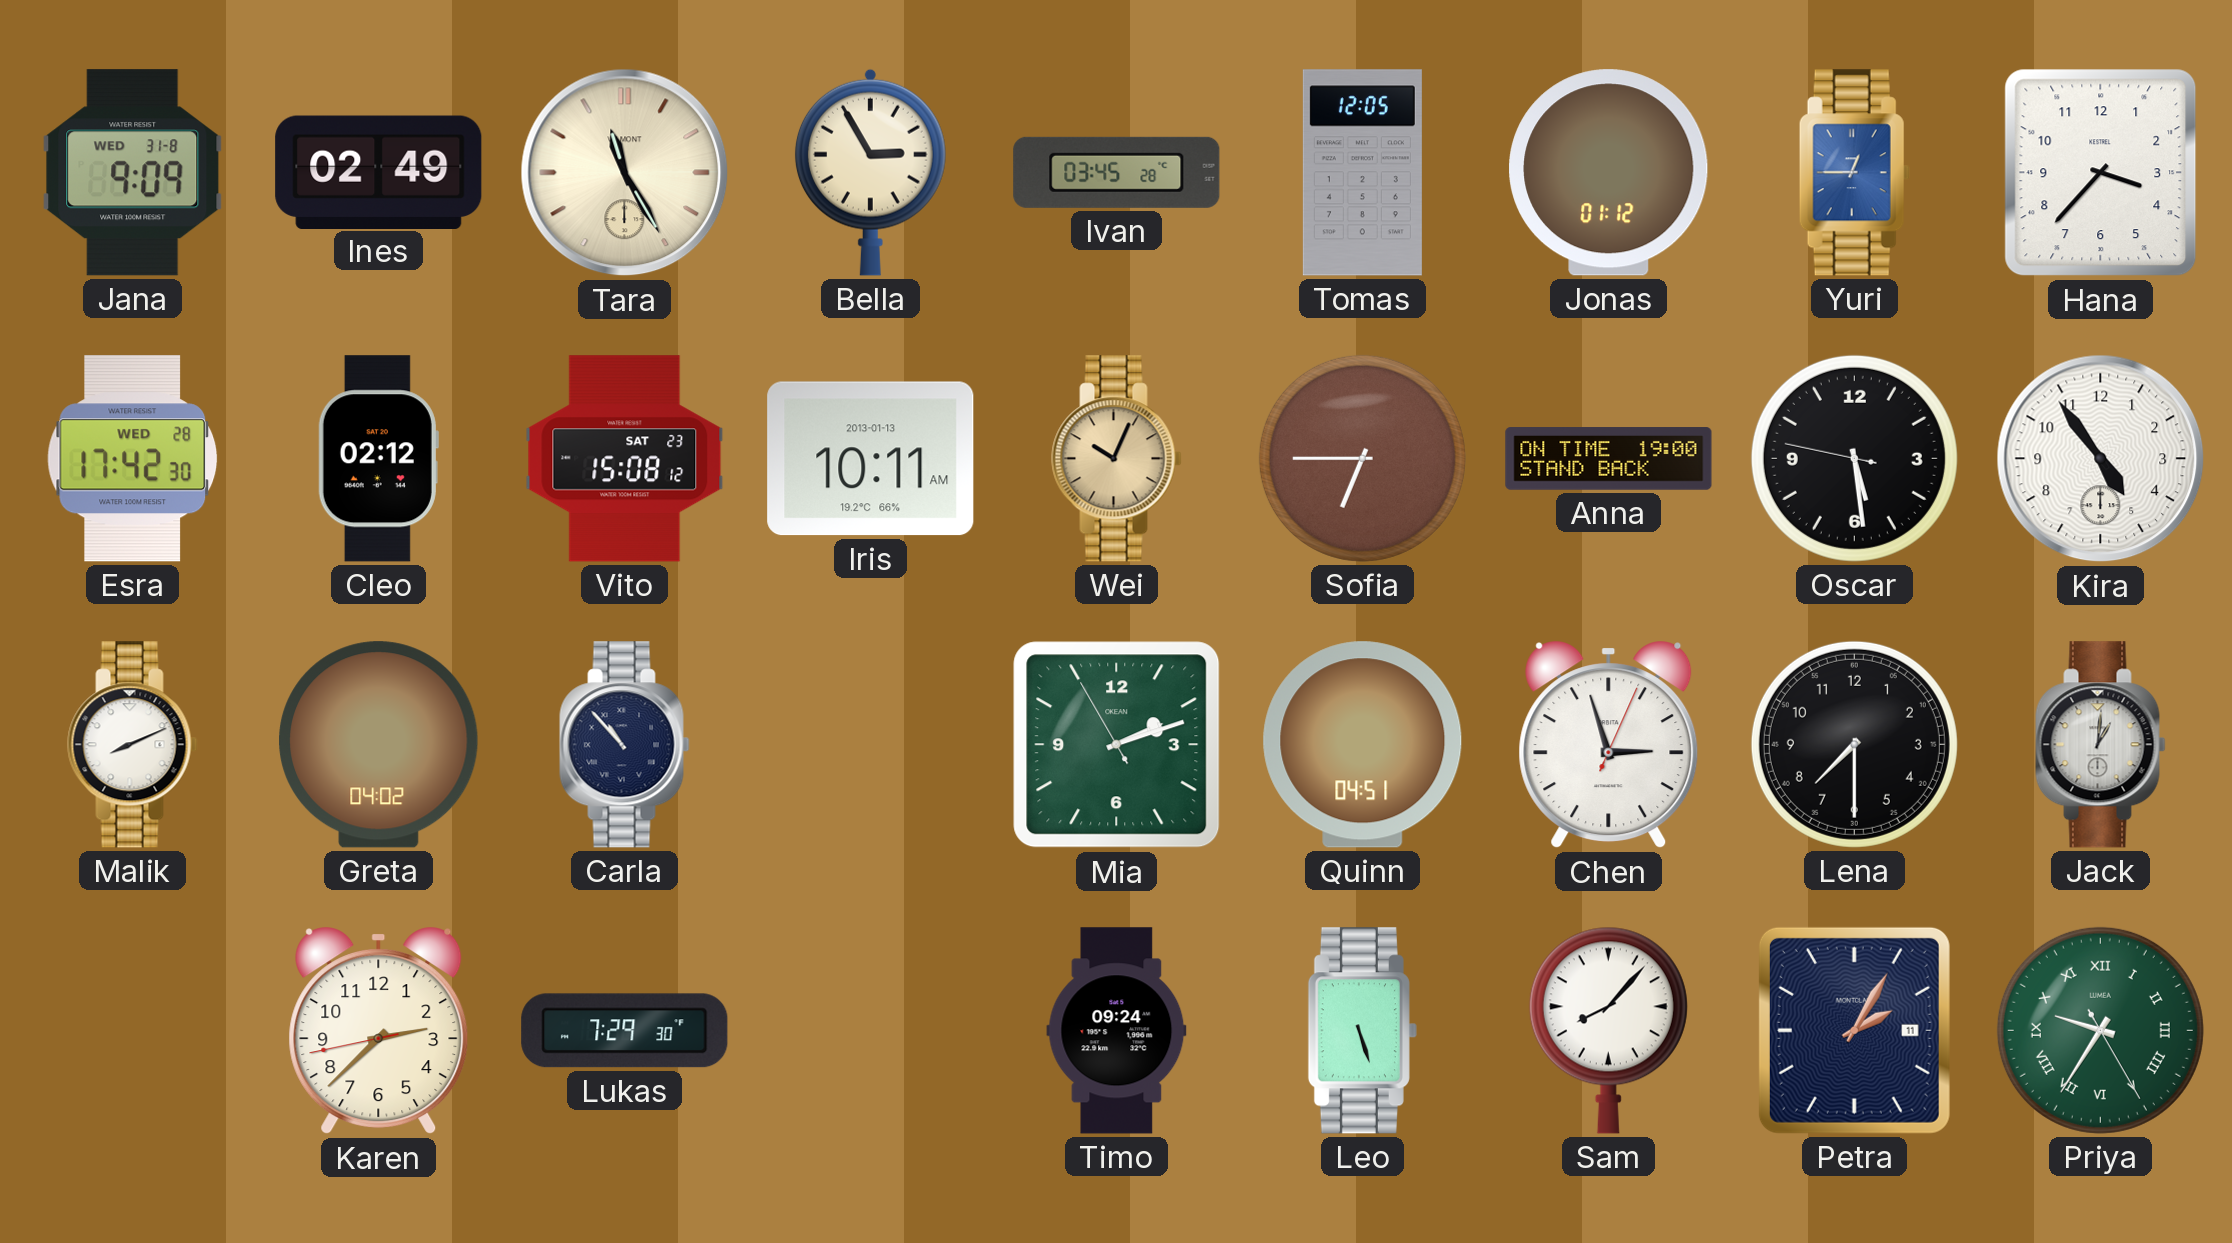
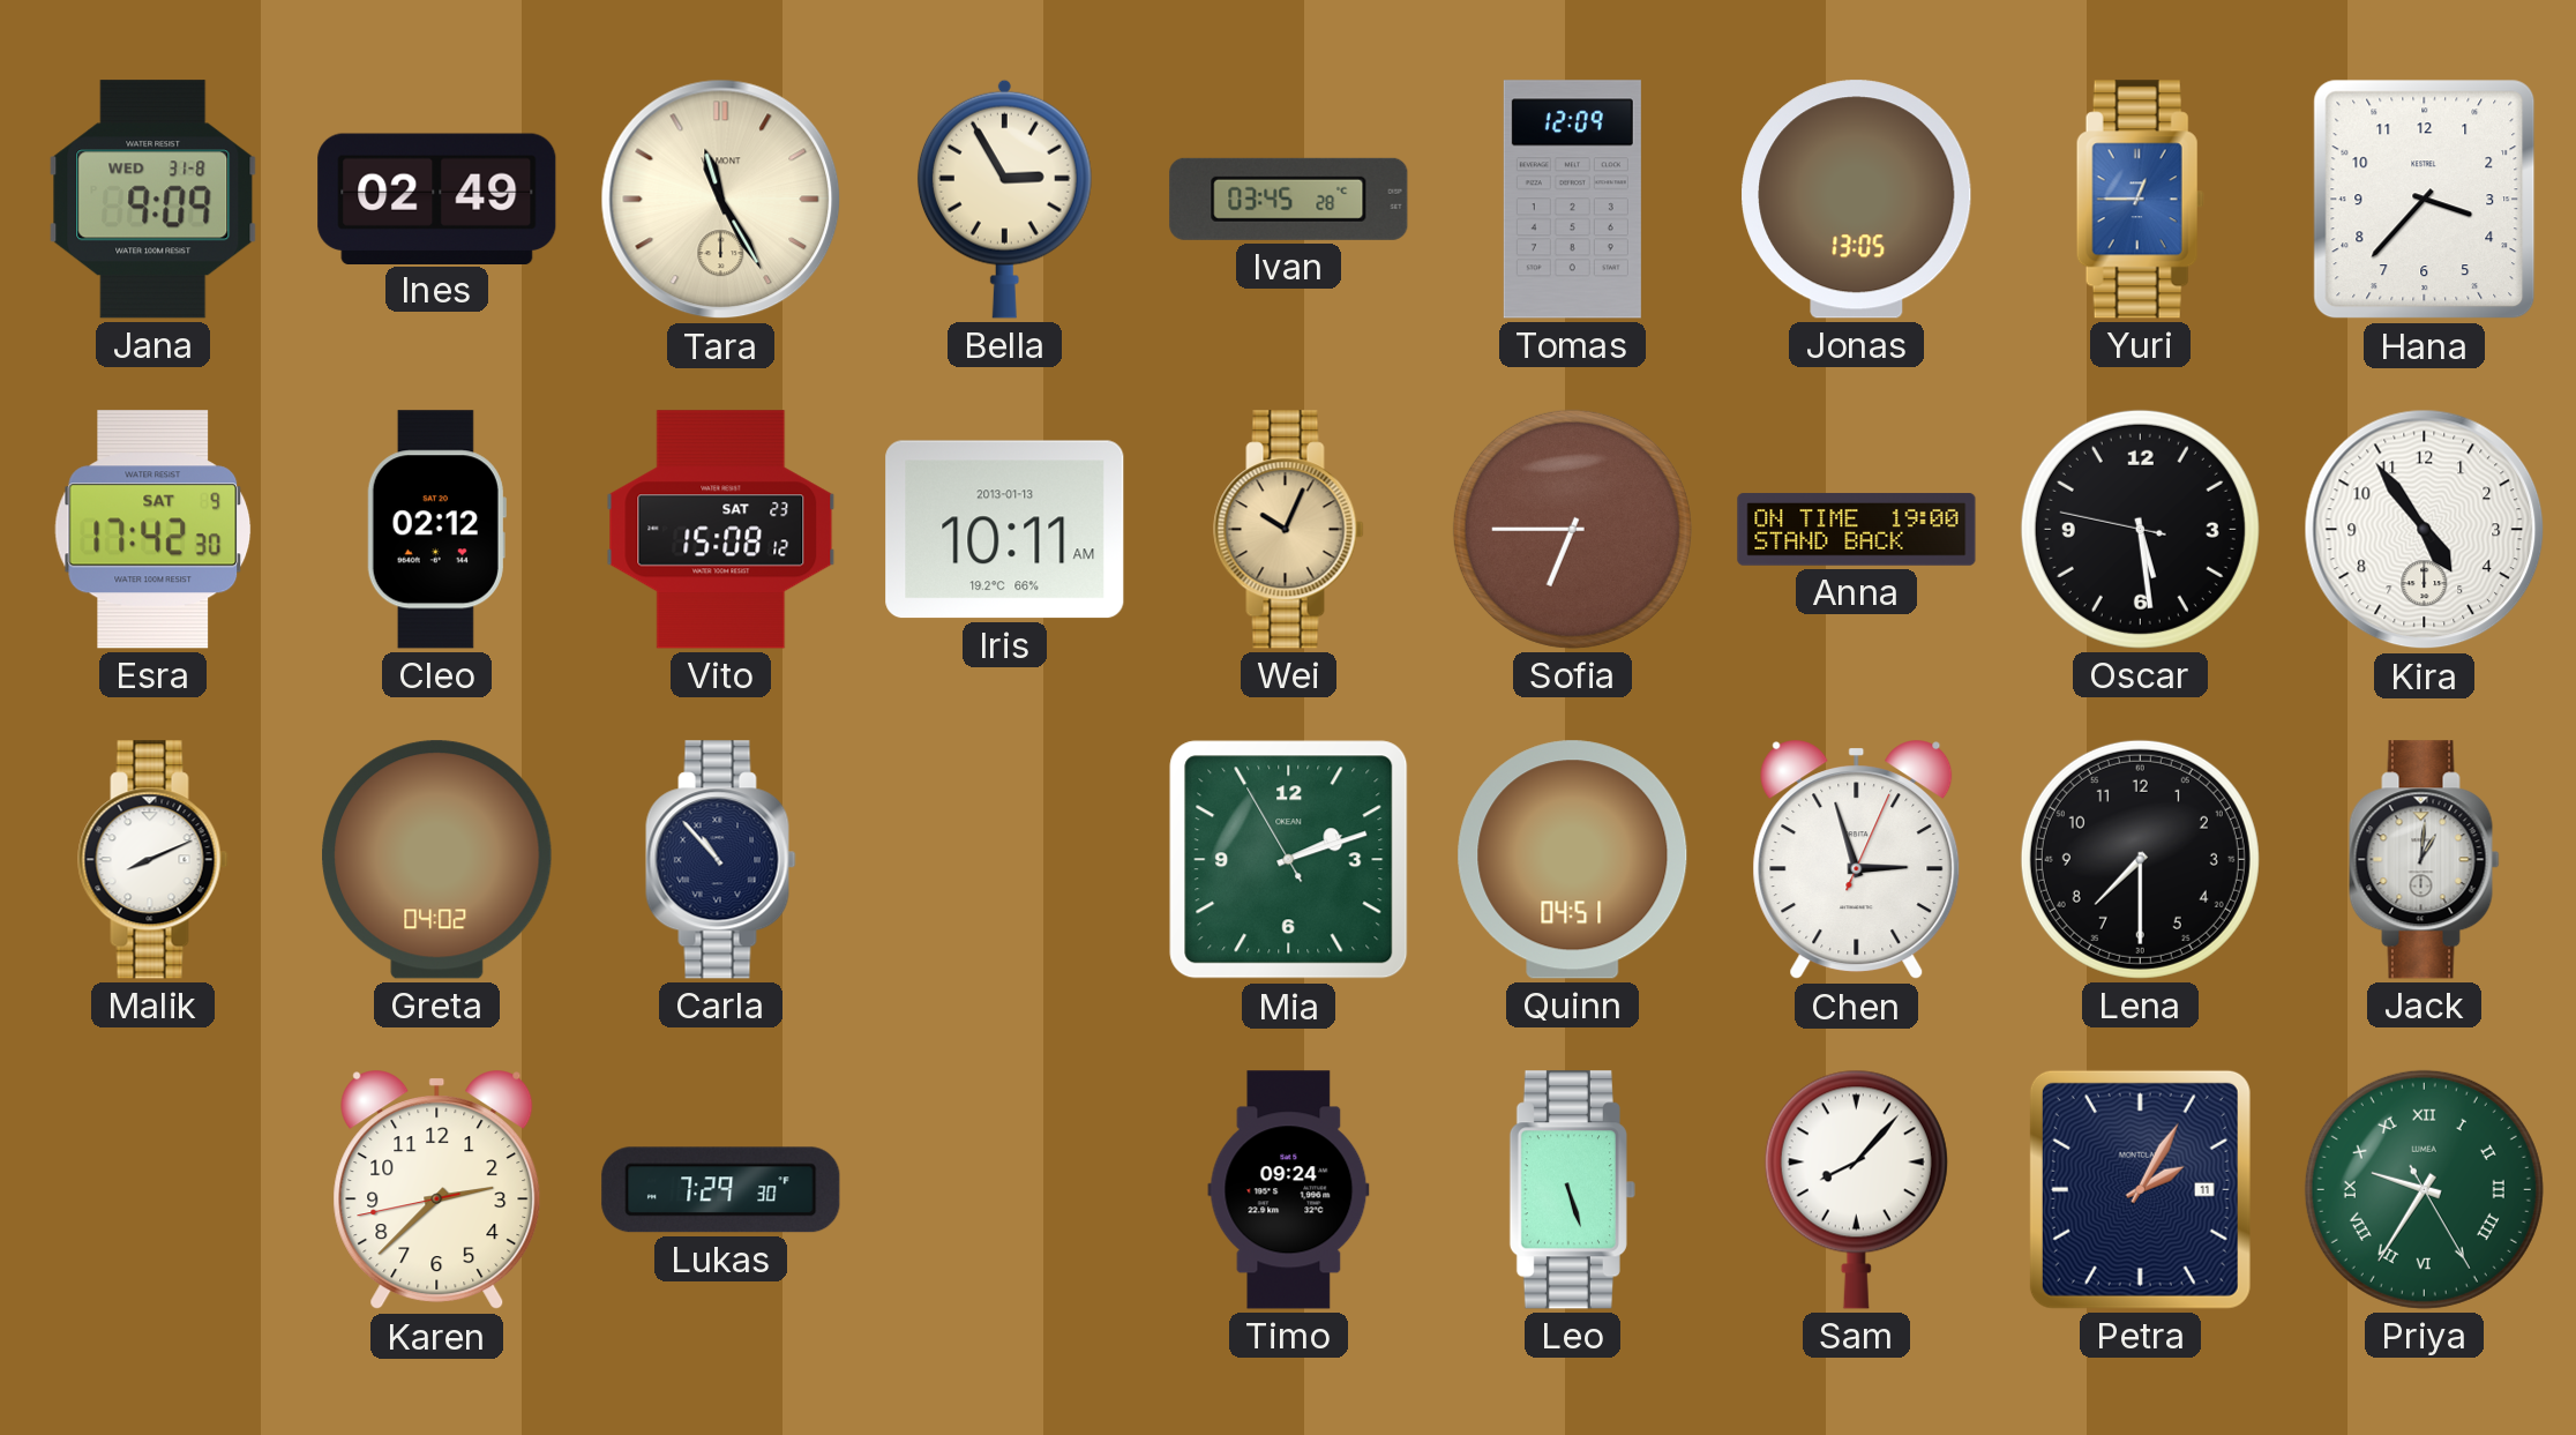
Tomas: 12:05 -> 12:09 (1572, 200)
Jonas: 01:12 -> 13:05 (1857, 200)
Esra date: WED 28 -> SAT 9 (153, 530)
